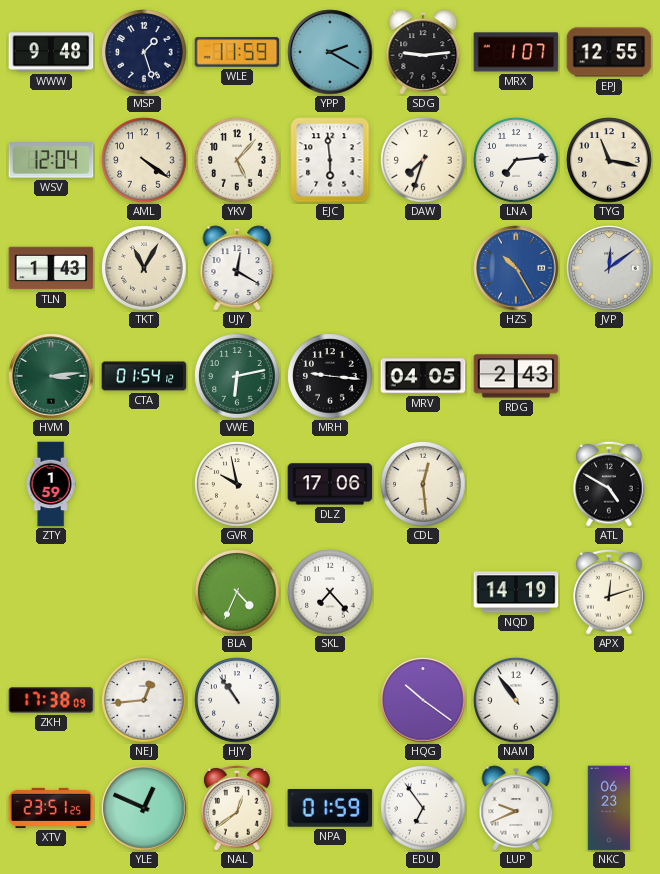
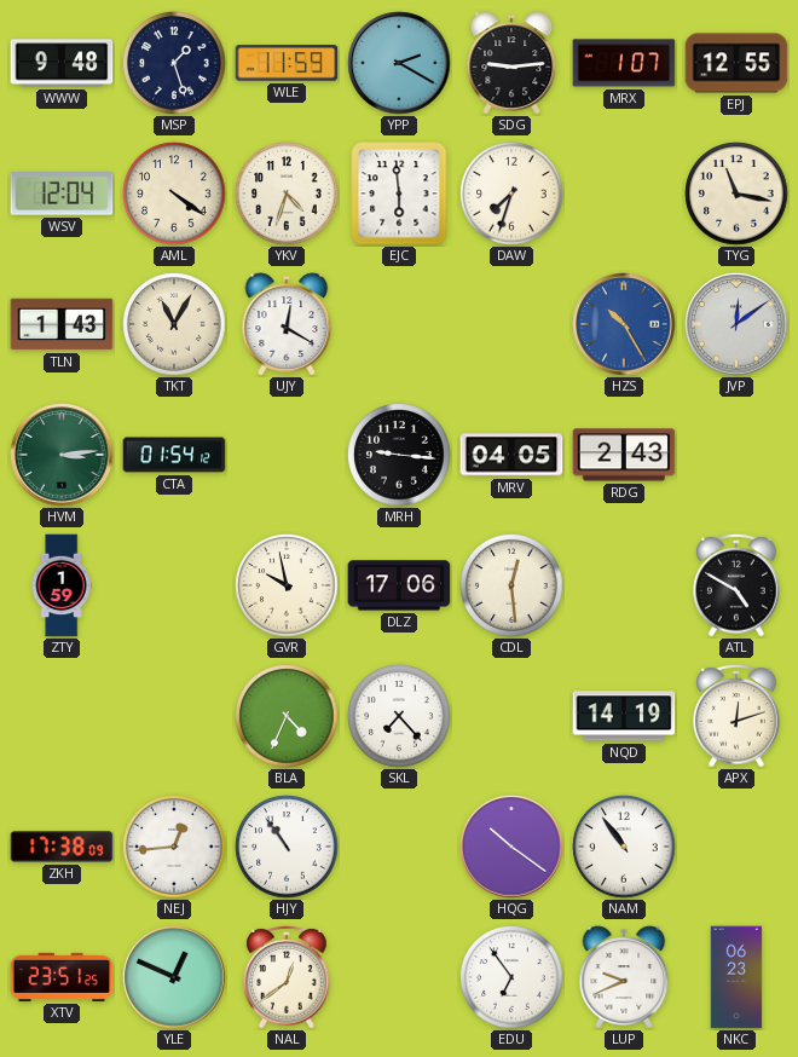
YKV: 5:07 -> 4:33 (287, 194)
LNA: 7:14 -> none (516, 160)
VWE: 6:13 -> none (237, 376)
NPA: 01:59 -> none (330, 809)
